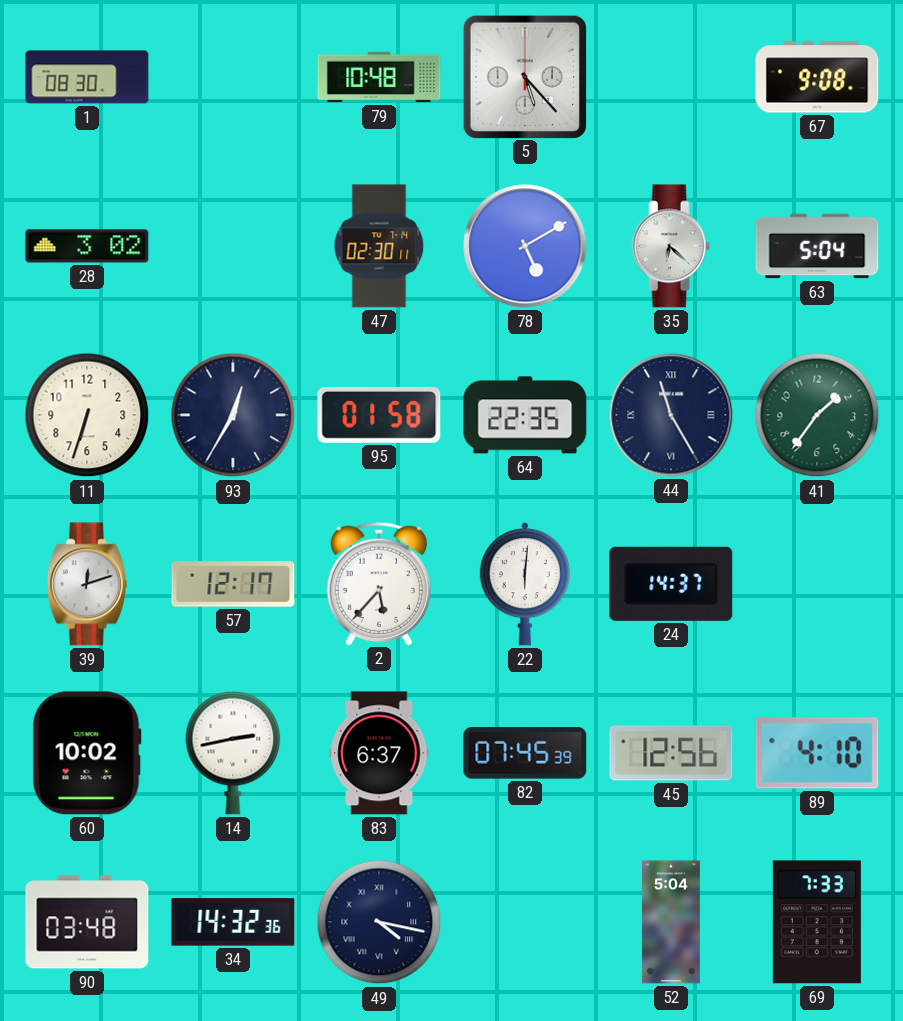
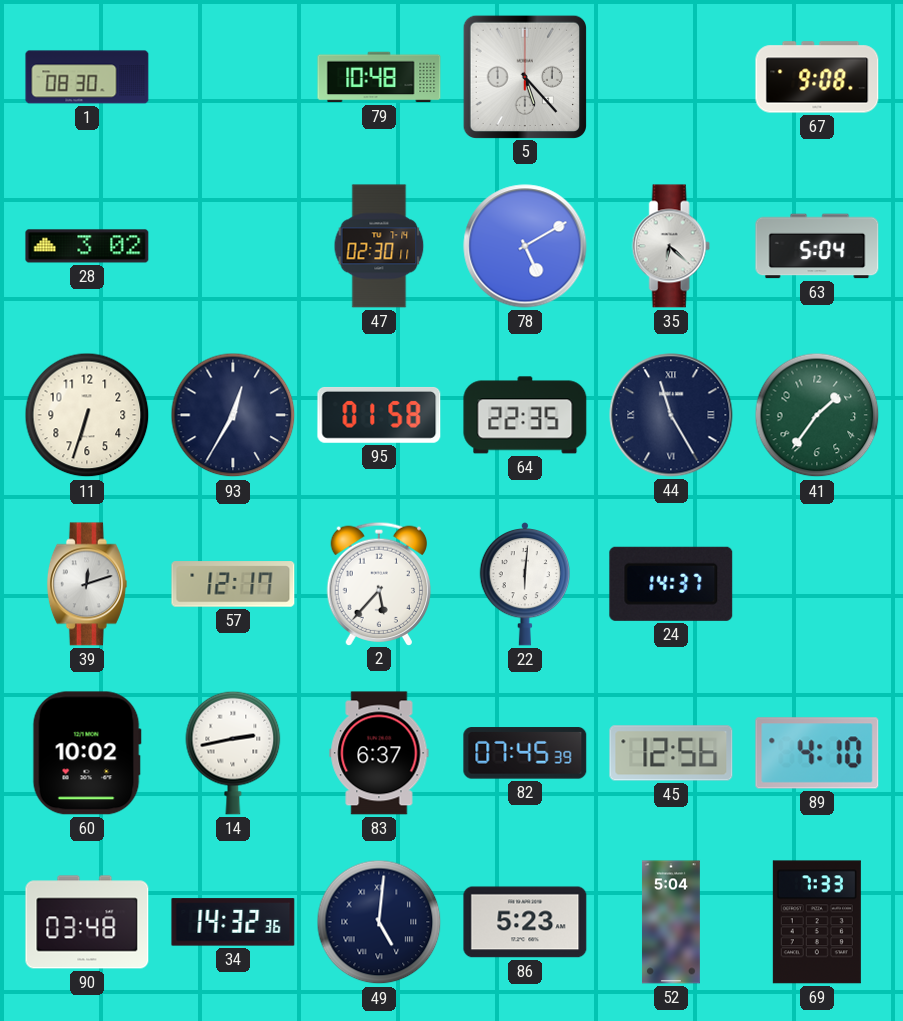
49: 4:17 -> 5:01 (379, 922)
86: none -> 5:23 (525, 922)
